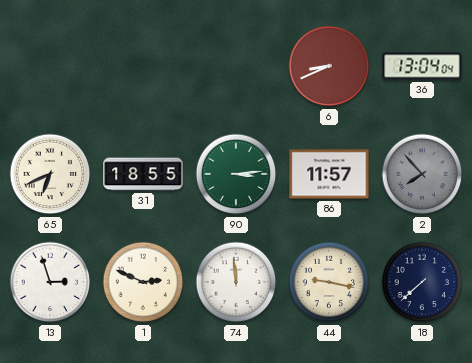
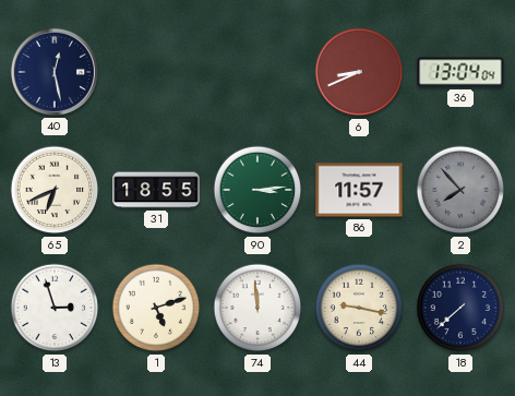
40: none -> 12:28 (55, 72)
1: 2:49 -> 5:12 (156, 308)
